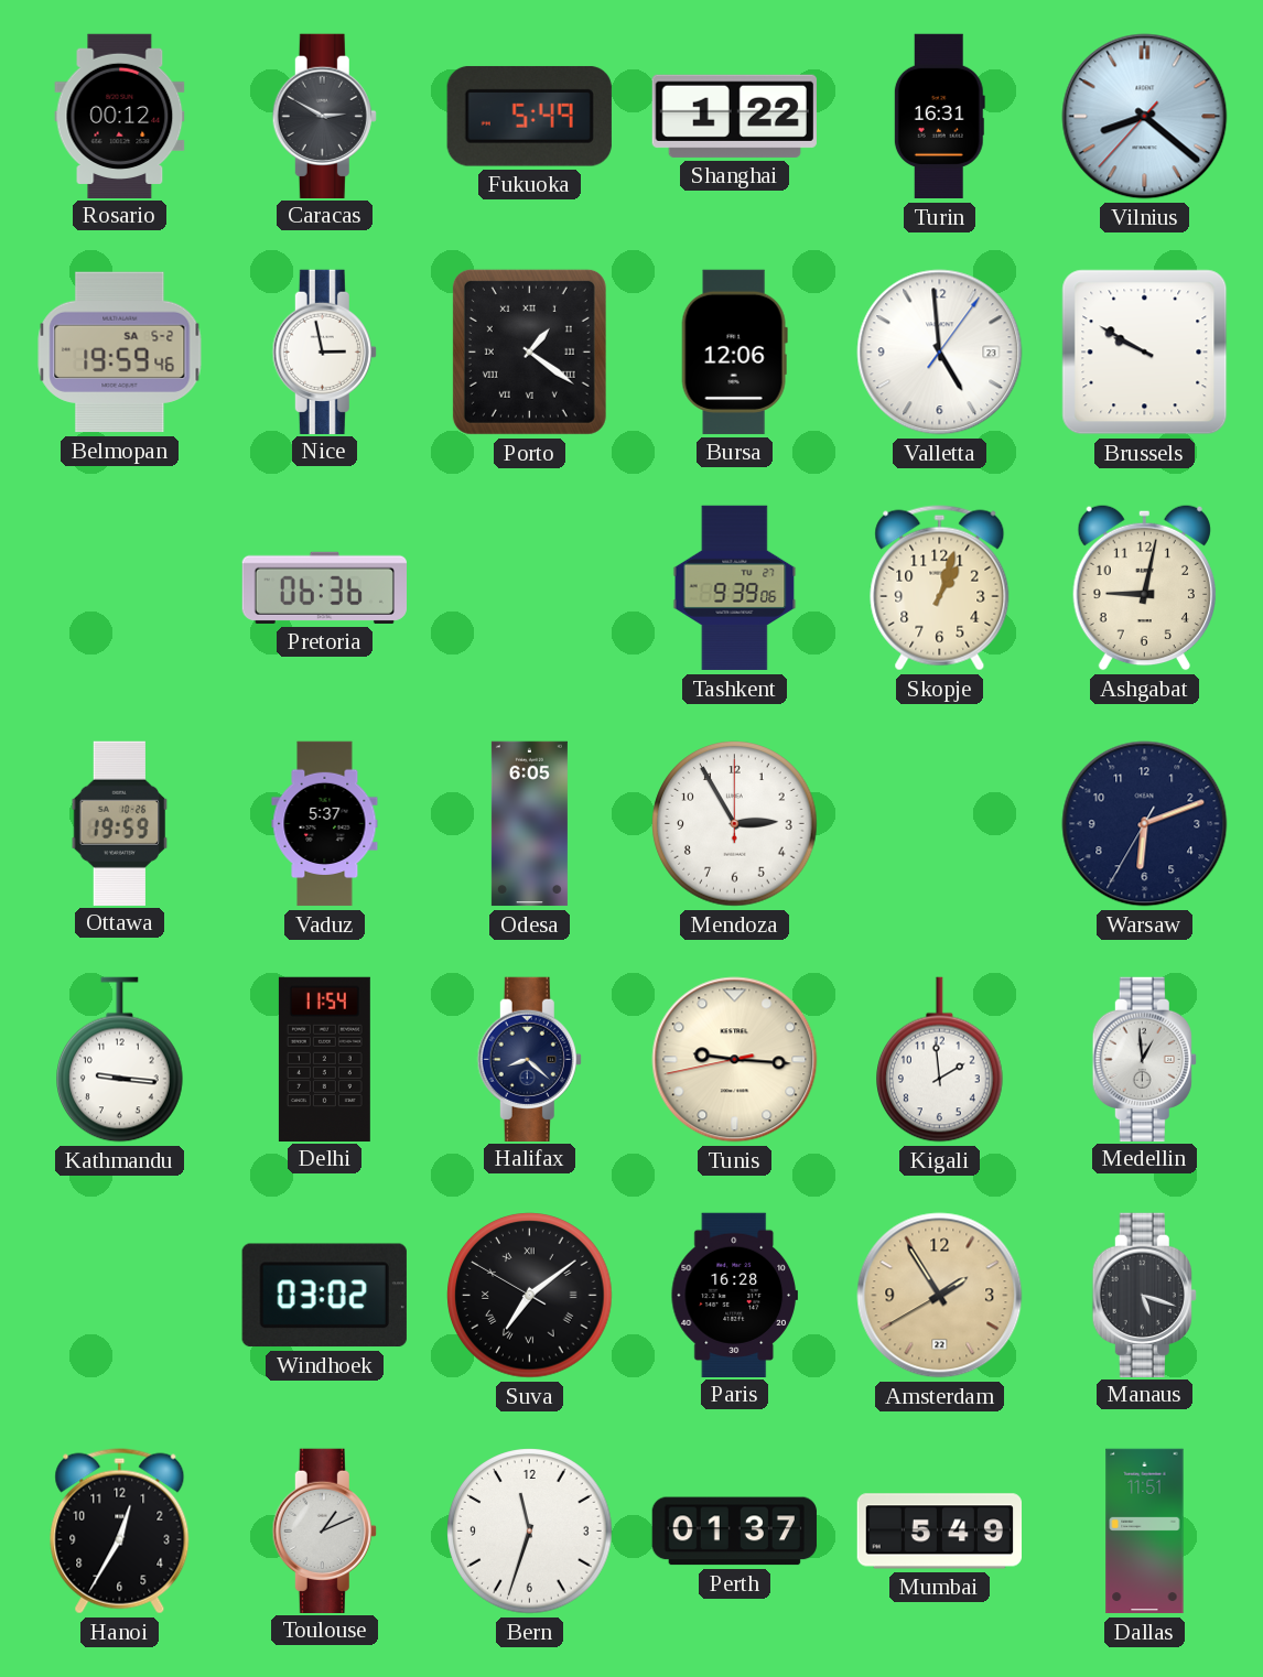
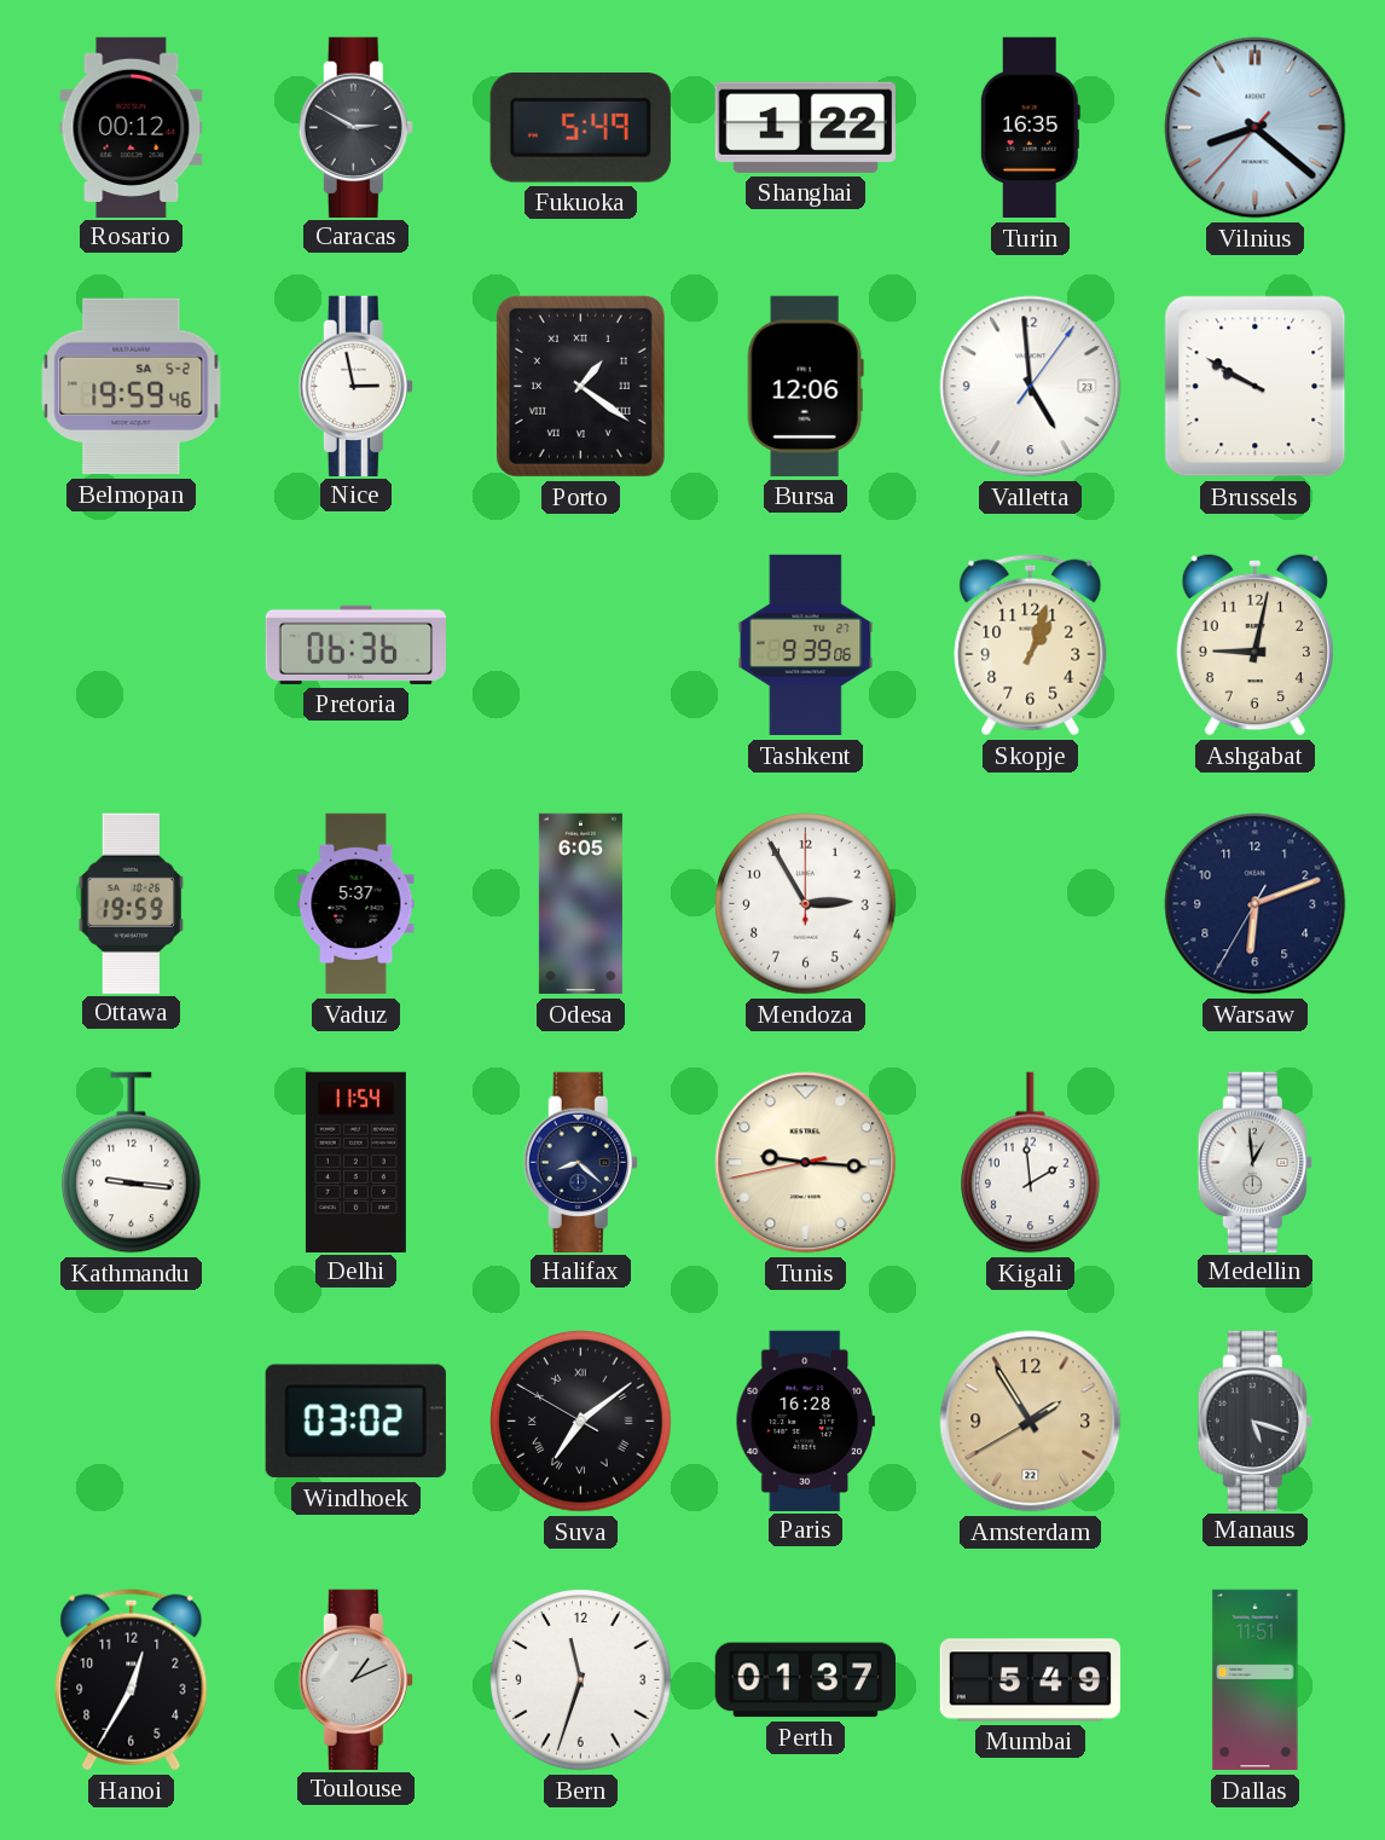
Turin: 16:31 -> 16:35 (1030, 128)
